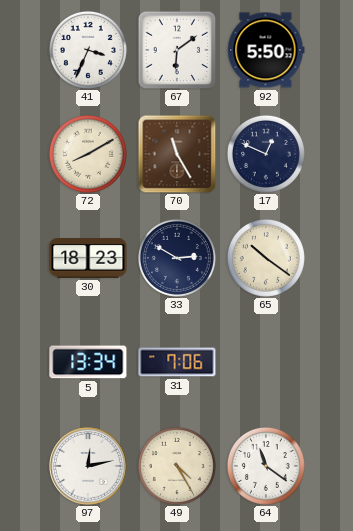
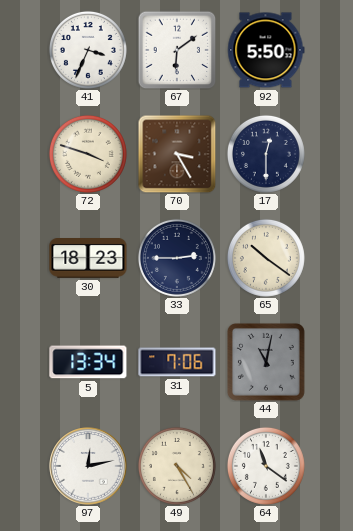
72: 8:10 -> 3:48 (88, 154)
70: 11:25 -> 3:25 (177, 154)
17: 12:49 -> 12:30 (266, 154)
33: 2:50 -> 2:45 (177, 258)
44: none -> 11:02 (266, 362)
